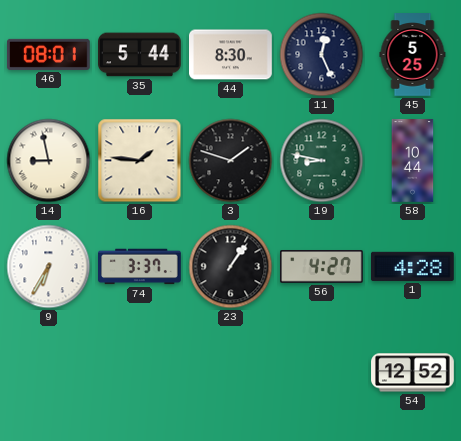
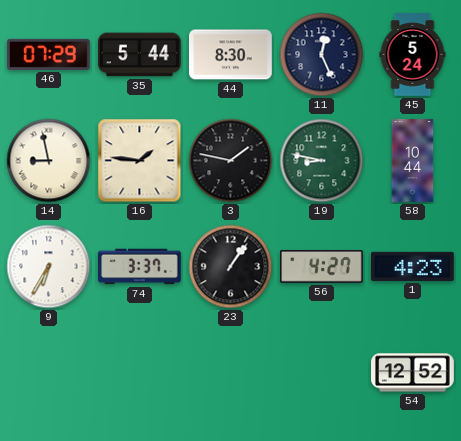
46: 08:01 -> 07:29 (49, 54)
45: 5:25 -> 5:24 (413, 55)
3: 1:48 -> 1:47 (231, 161)
1: 4:28 -> 4:23 (413, 266)
